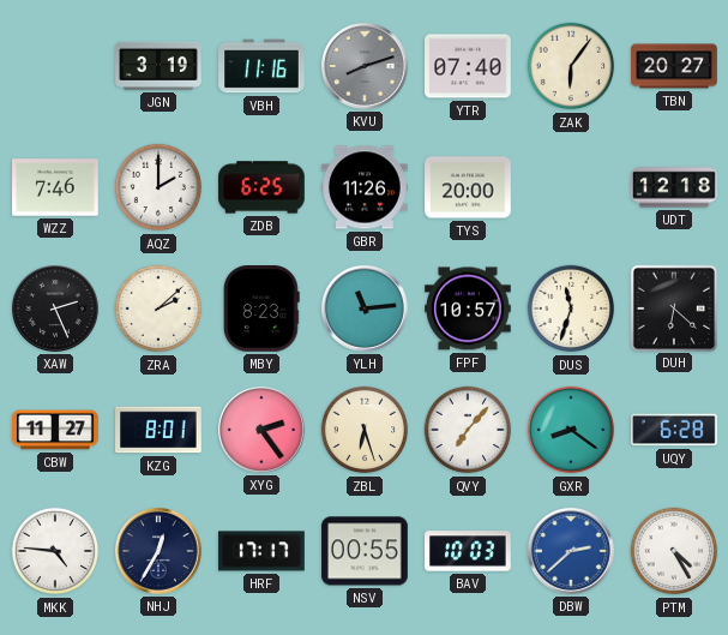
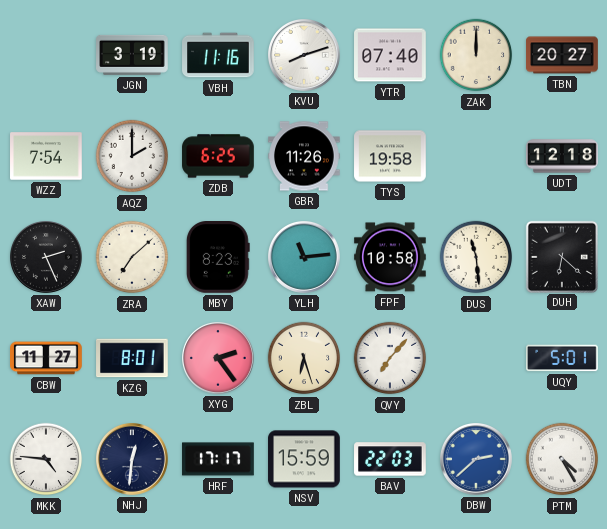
KVU dial: grey -> white (305, 56)
ZAK: 6:06 -> 12:00 (476, 55)
WZZ: 7:46 -> 7:54 (46, 156)
TYS: 20:00 -> 19:58 (390, 156)
ZRA: 2:08 -> 7:08 (132, 257)
FPF: 10:57 -> 10:58 (390, 257)
DUS: 11:33 -> 11:29 (476, 257)
GXR: 8:21 -> none (571, 430)
UQY: 6:28 -> 5:01 (563, 358)
NHJ: 12:35 -> 12:31 (133, 460)
NSV: 00:55 -> 15:59 (304, 459)
BAV: 10:03 -> 22:03 (390, 459)
